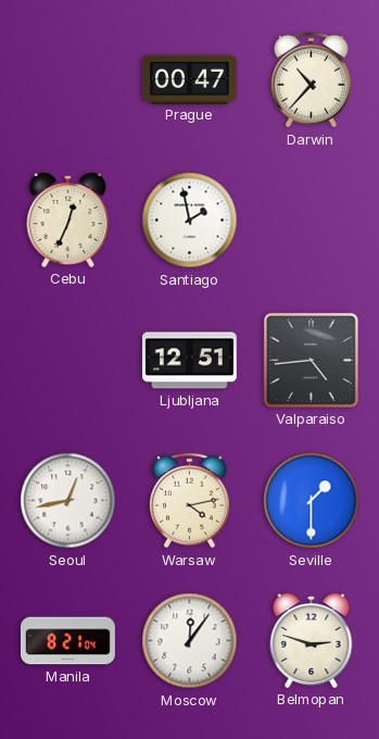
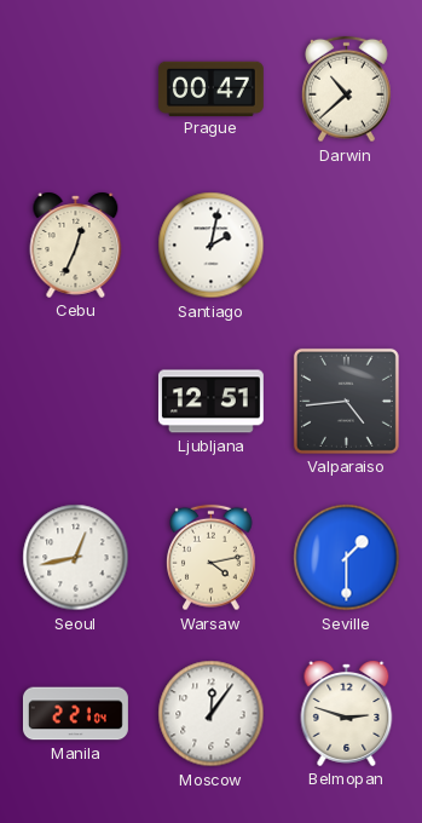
Darwin: 10:37 -> 10:38 (347, 90)
Santiago: 1:58 -> 2:02 (212, 246)
Manila: 8:21 -> 2:21 (76, 714)
